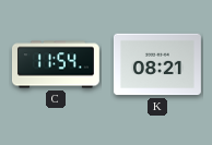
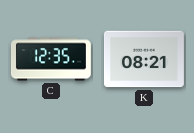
C: 11:54 -> 12:35 (51, 59)
